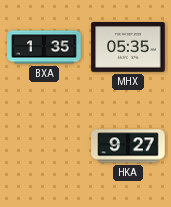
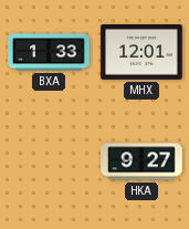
BXA: 1:35 -> 1:33 (49, 52)
MHX: 05:35 -> 12:01 (141, 53)
